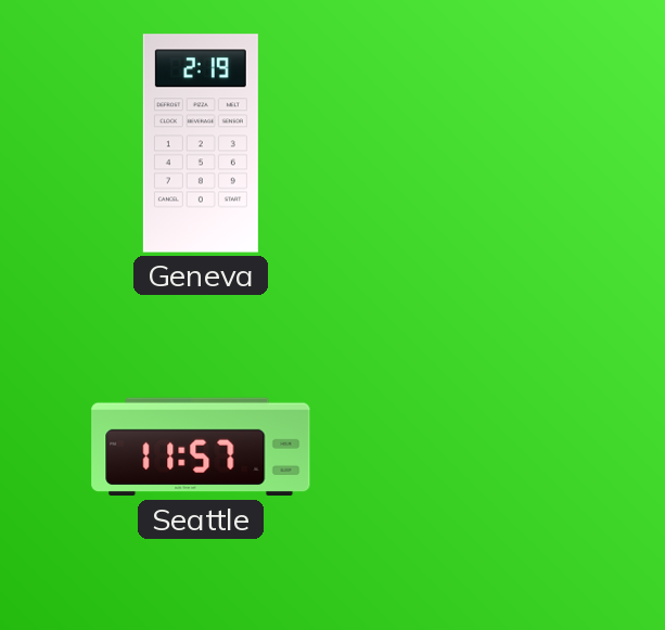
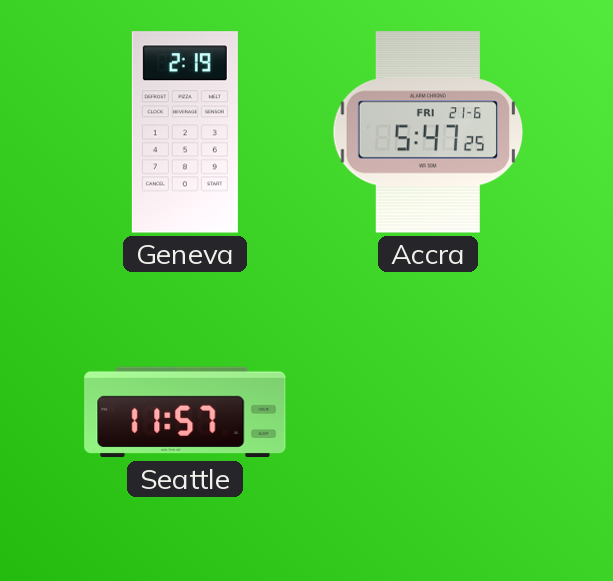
Accra: none -> 5:47 (428, 132)
